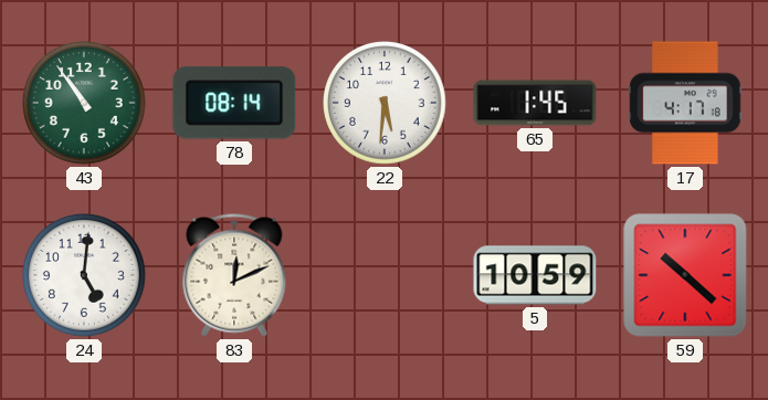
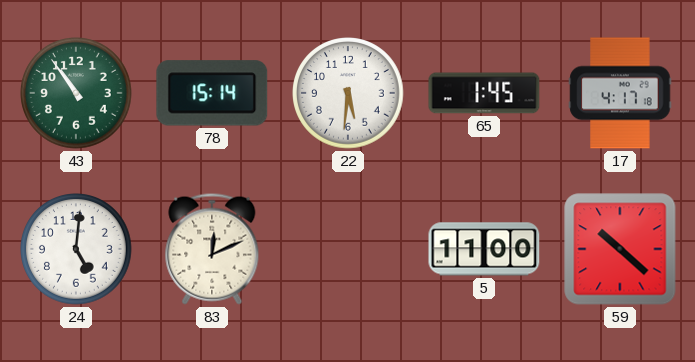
78: 08:14 -> 15:14 (212, 93)
5: 10:59 -> 11:00 (484, 249)
